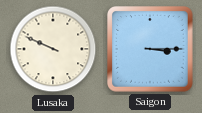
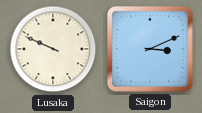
Saigon: 3:15 -> 3:11 (150, 49)
